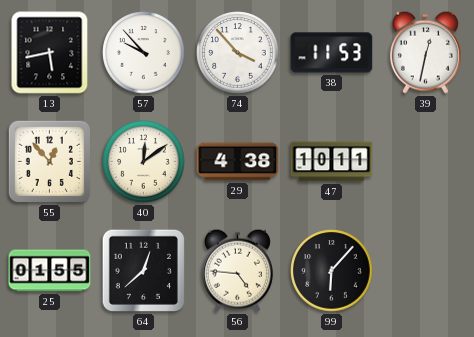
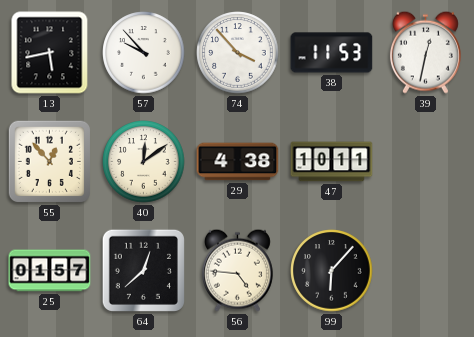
25: 01:55 -> 01:57 (50, 271)
